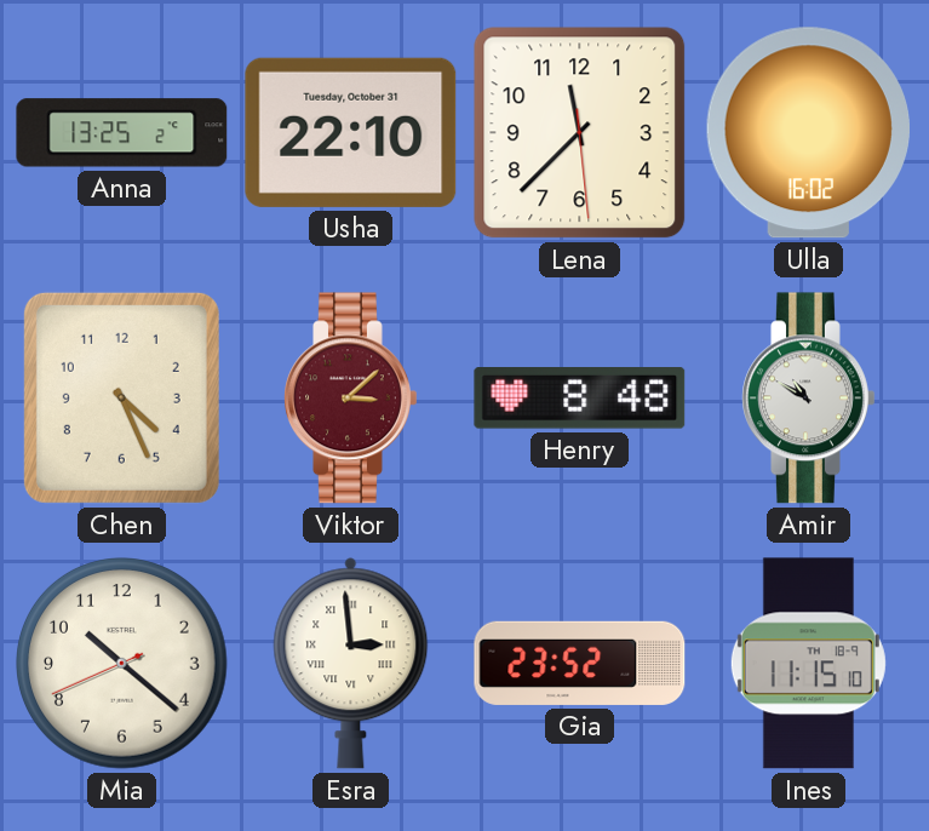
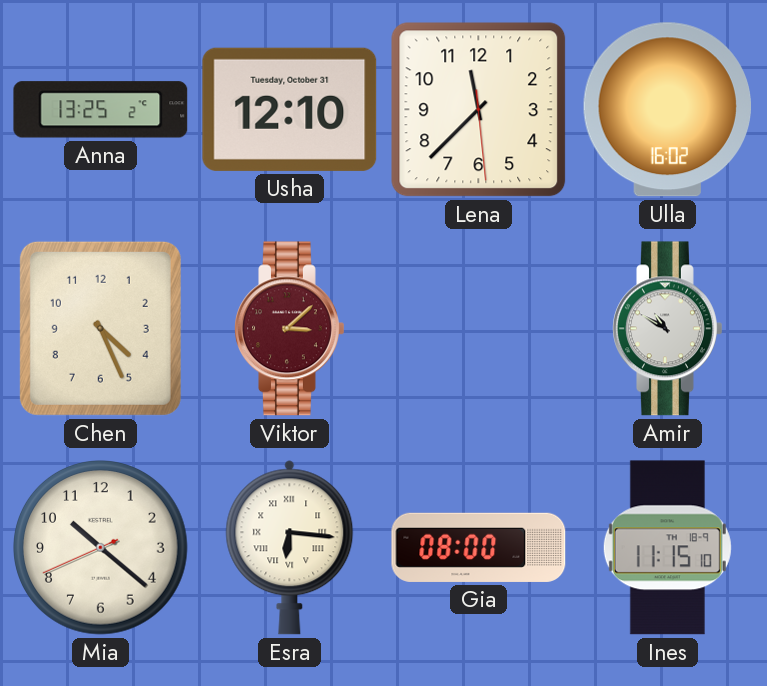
Usha: 22:10 -> 12:10 (290, 109)
Henry: 8:48 -> none (580, 399)
Esra: 2:59 -> 6:16 (290, 548)
Gia: 23:52 -> 08:00 (479, 547)
